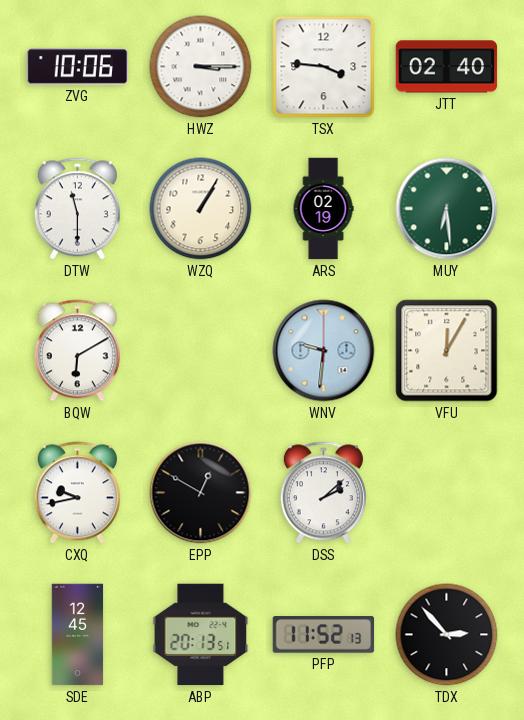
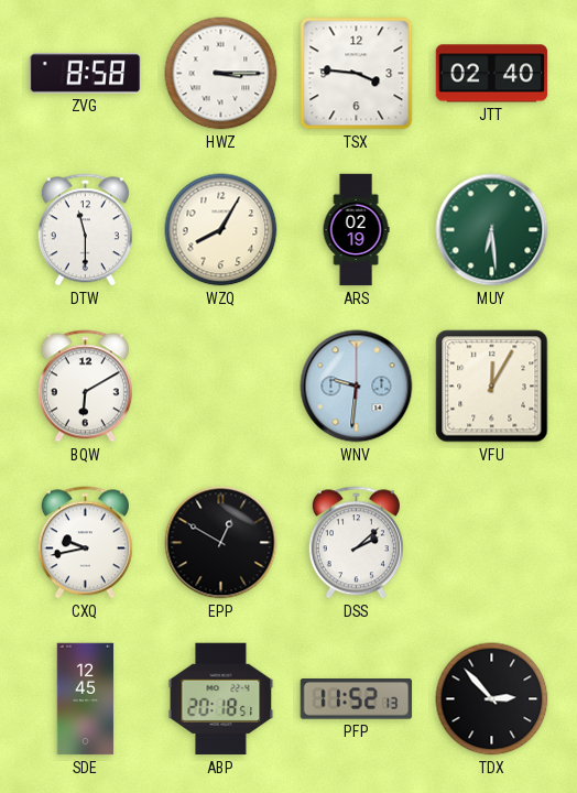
ZVG: 10:06 -> 8:58 (86, 74)
WZQ: 1:05 -> 8:05 (221, 230)
ABP: 20:13 -> 20:18 (221, 699)
